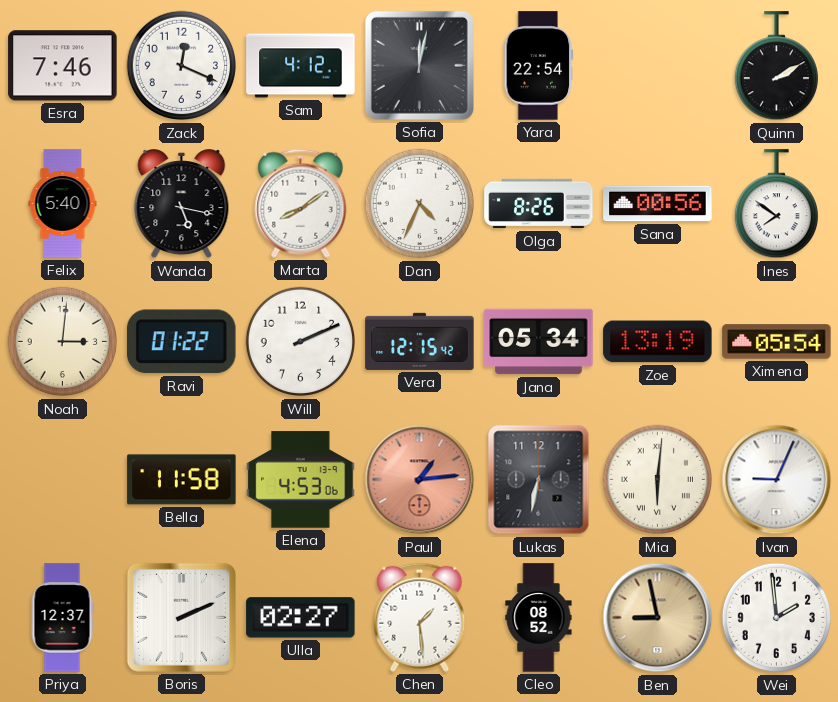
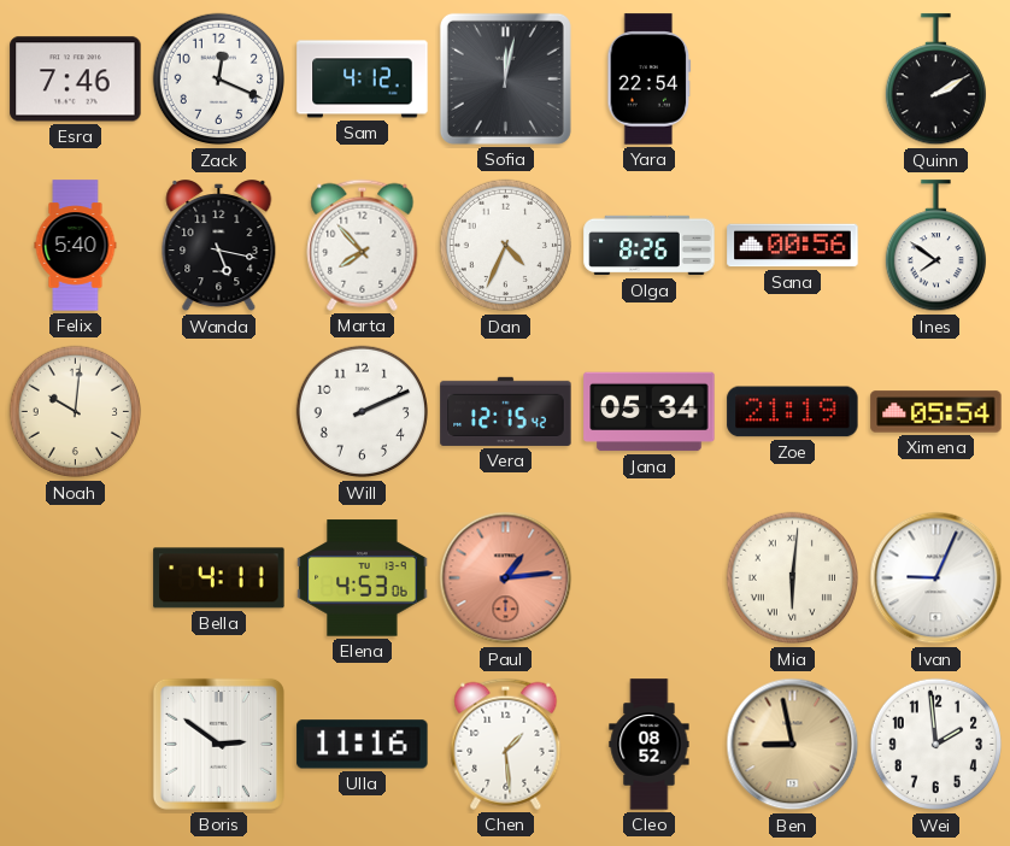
Marta: 8:09 -> 7:53 (363, 245)
Noah: 3:01 -> 10:01 (76, 412)
Ravi: 01:22 -> none (182, 342)
Zoe: 13:19 -> 21:19 (793, 412)
Bella: 11:58 -> 4:11 (219, 578)
Lukas: 6:32 -> none (539, 480)
Priya: 12:37 -> none (62, 618)
Boris: 2:11 -> 2:51 (218, 744)
Ulla: 02:27 -> 11:16 (363, 745)
